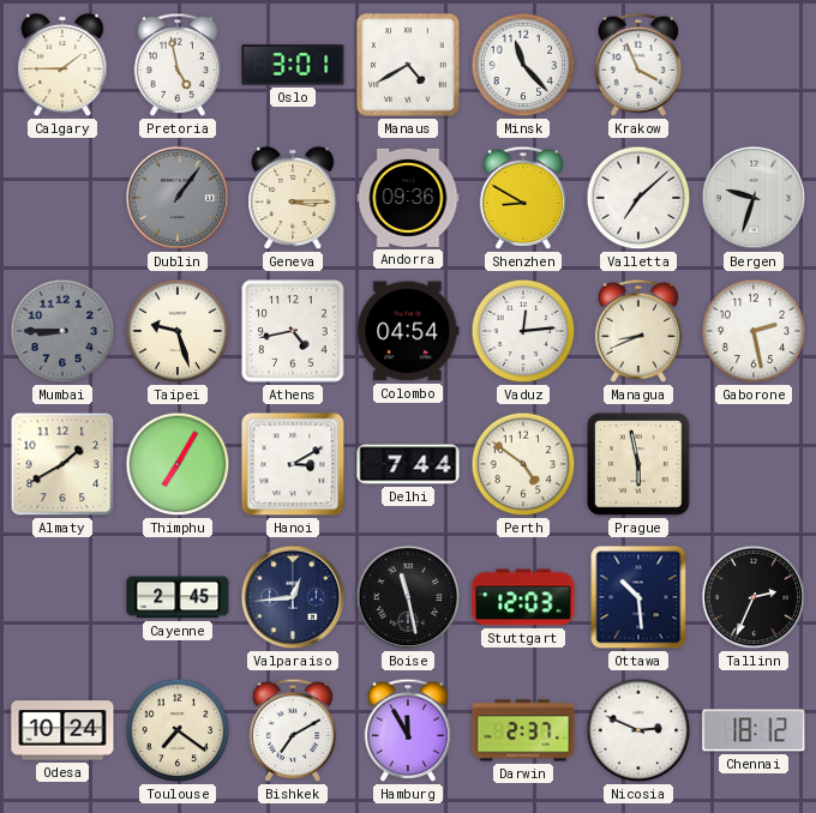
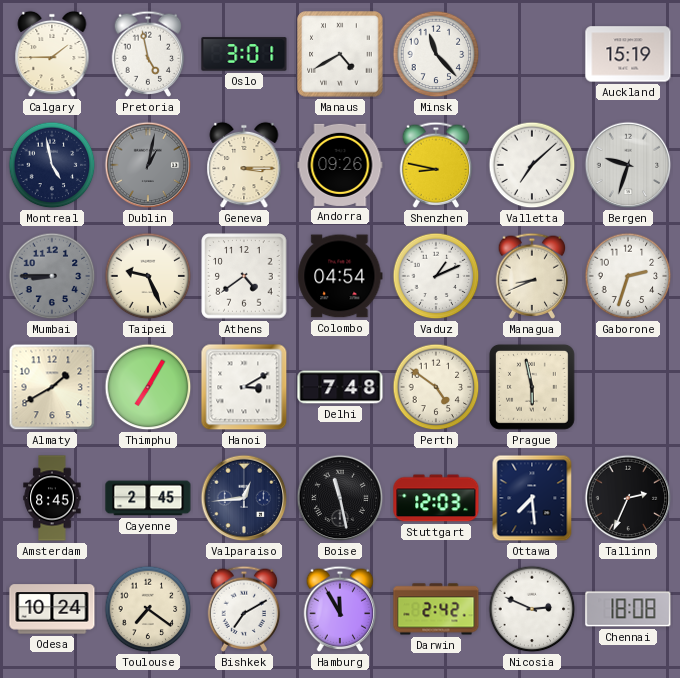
Krakow: 3:56 -> none (638, 65)
Auckland: none -> 15:19 (628, 54)
Montreal: none -> 4:58 (52, 165)
Dublin: 1:06 -> 1:02 (148, 165)
Andorra: 09:36 -> 09:26 (340, 165)
Shenzhen: 8:50 -> 8:47 (436, 165)
Taipei: 9:27 -> 9:26 (148, 276)
Athens: 4:43 -> 4:39 (244, 276)
Vaduz: 12:14 -> 1:11 (436, 276)
Gaborone: 2:28 -> 2:33 (628, 276)
Delhi: 7:44 -> 7:48 (340, 387)
Amsterdam: none -> 8:45 (52, 498)
Ottawa: 10:29 -> 7:29 (532, 498)
Darwin: 2:37 -> 2:42 (436, 609)
Chennai: 18:12 -> 18:08 (628, 609)
